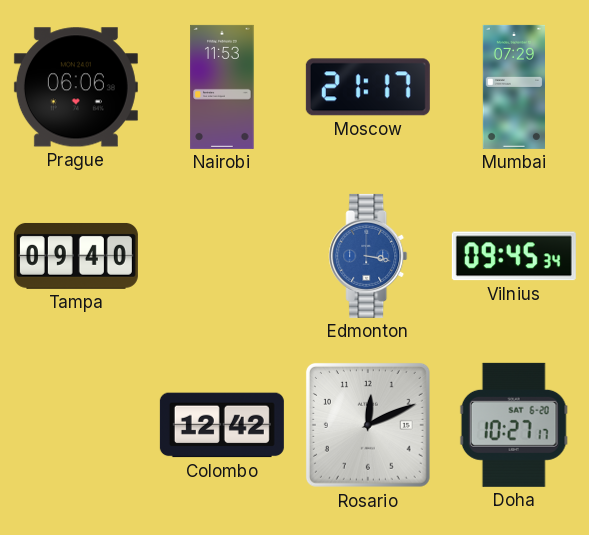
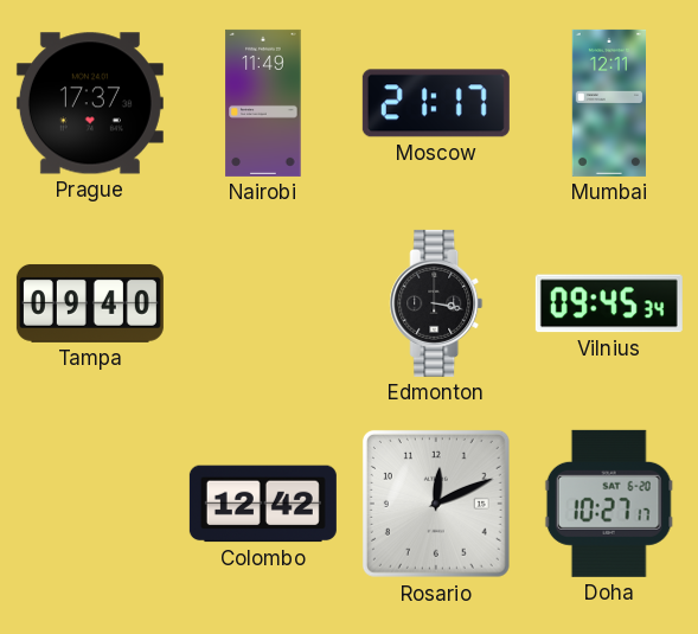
Prague: 06:06 -> 17:37 (90, 103)
Nairobi: 11:53 -> 11:49 (263, 103)
Mumbai: 07:29 -> 12:11 (608, 103)
Edmonton dial: blue -> black (436, 303)
